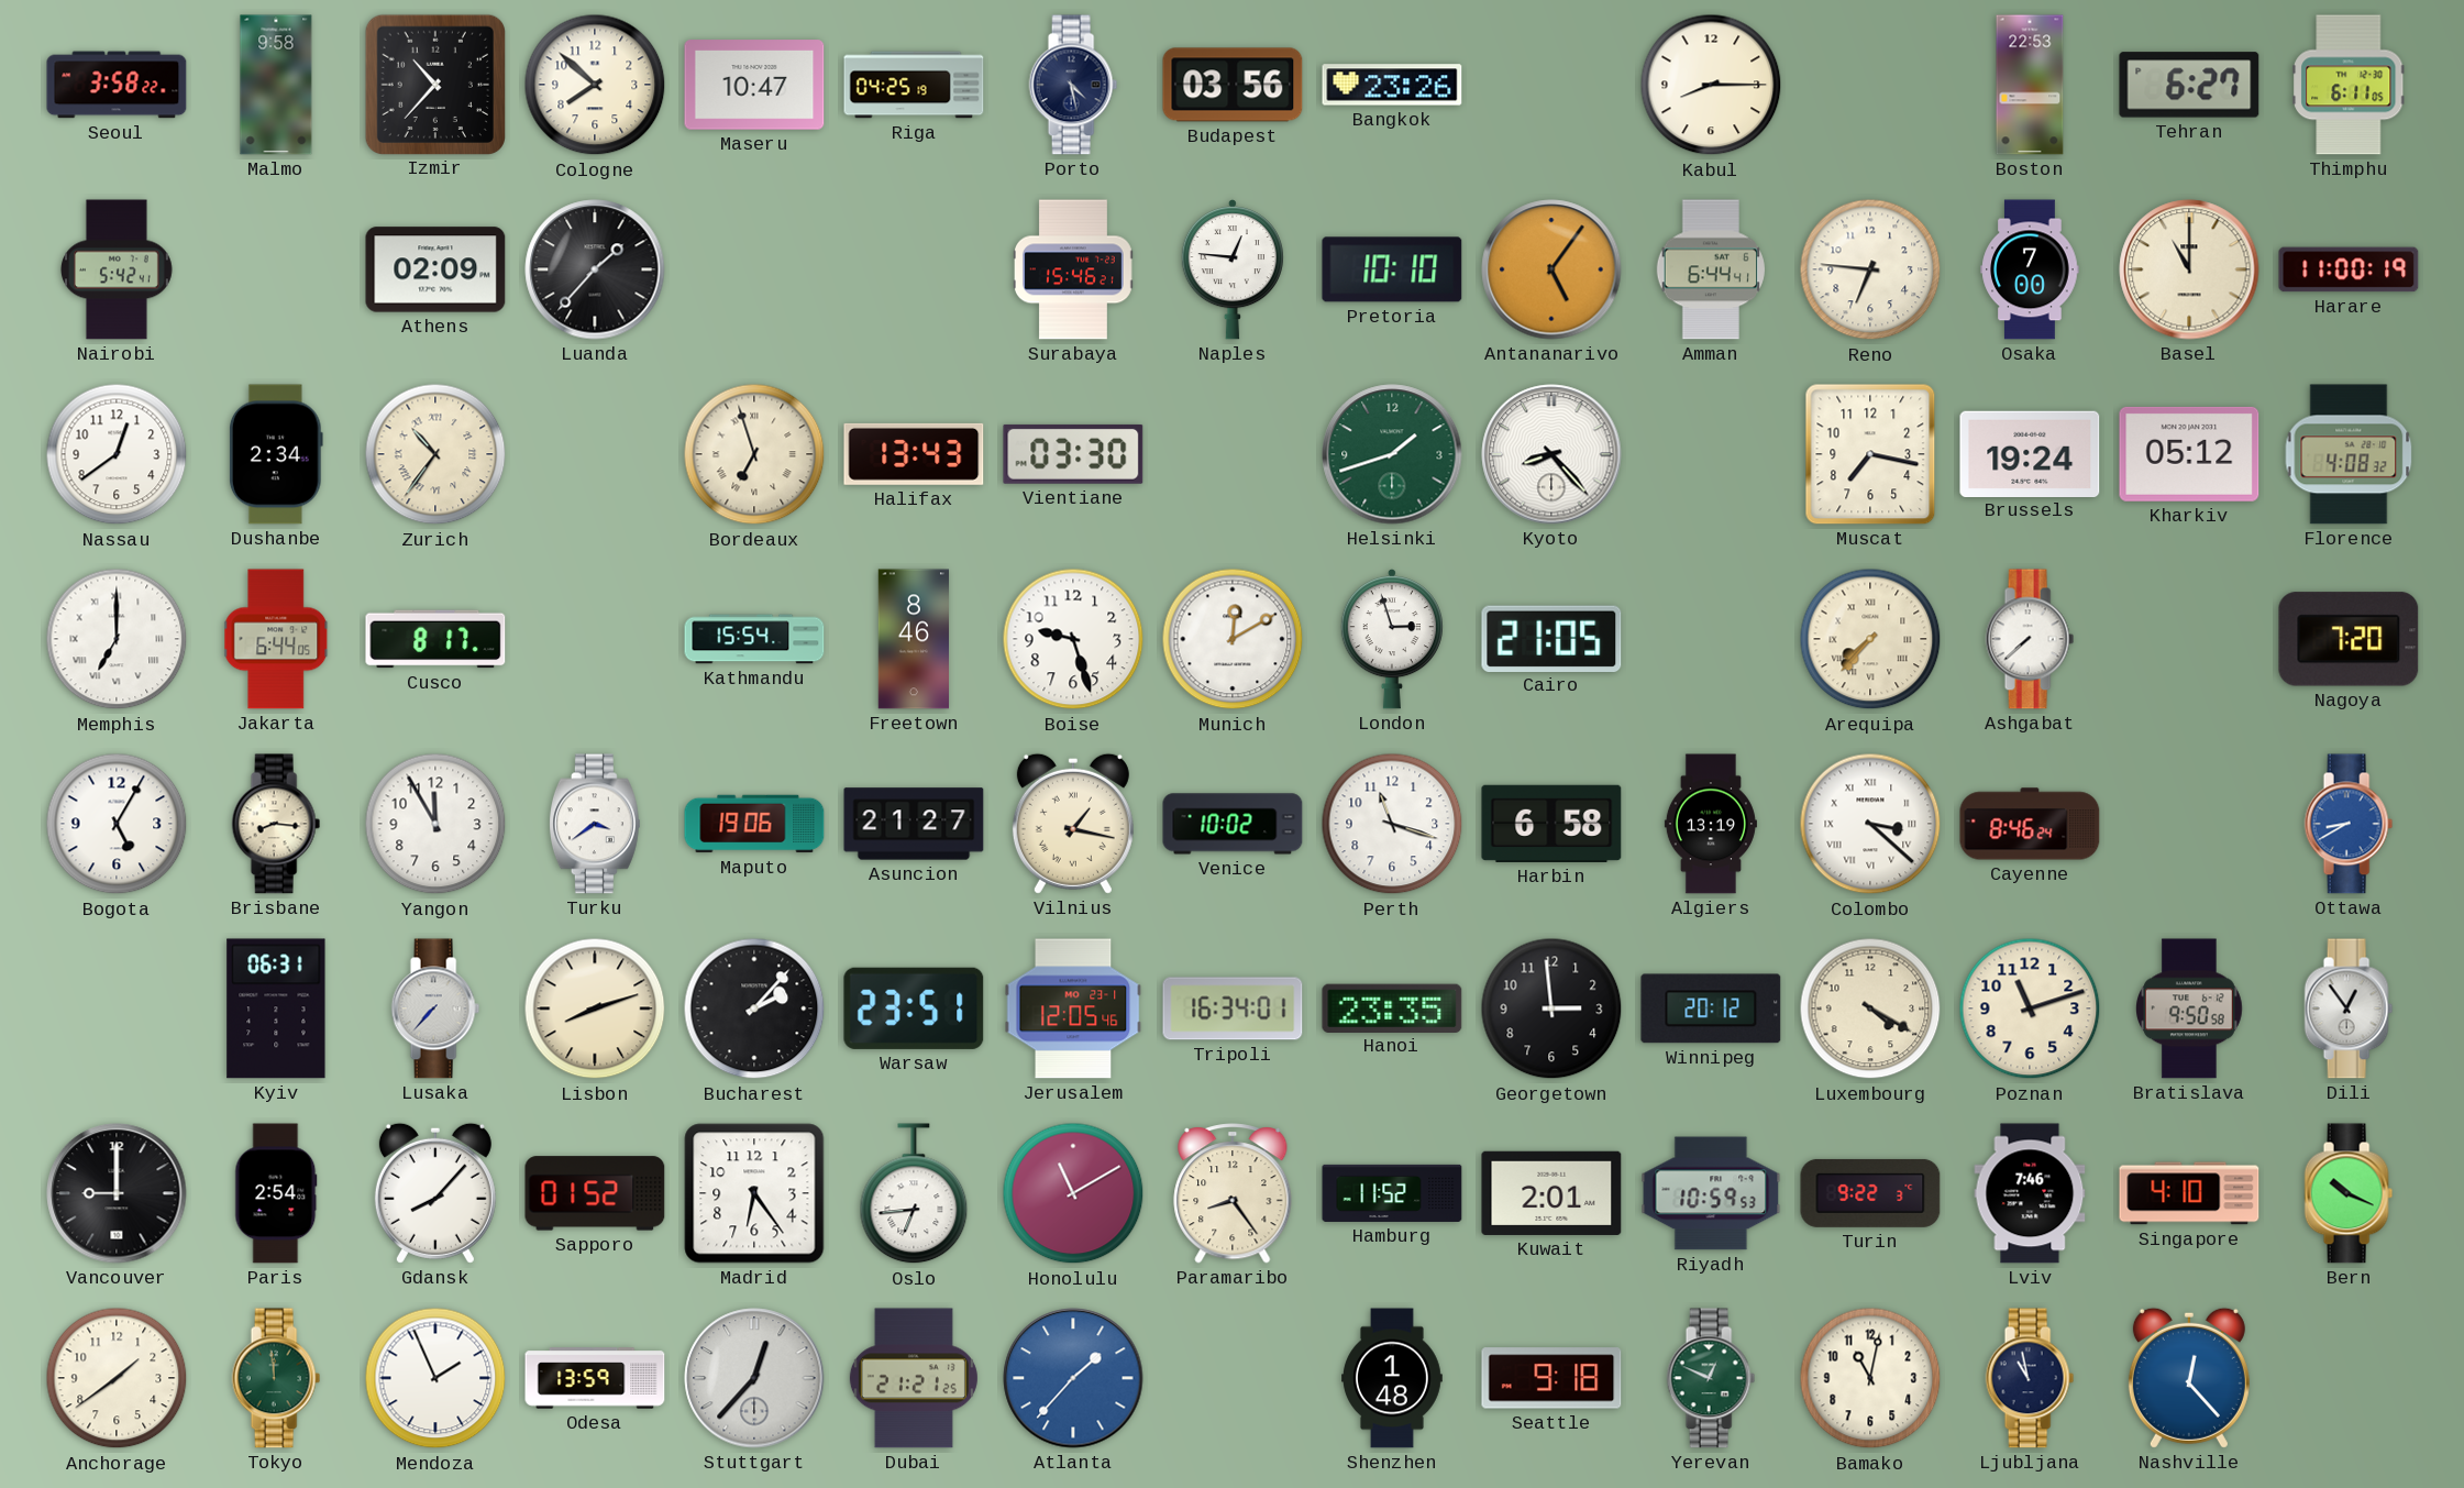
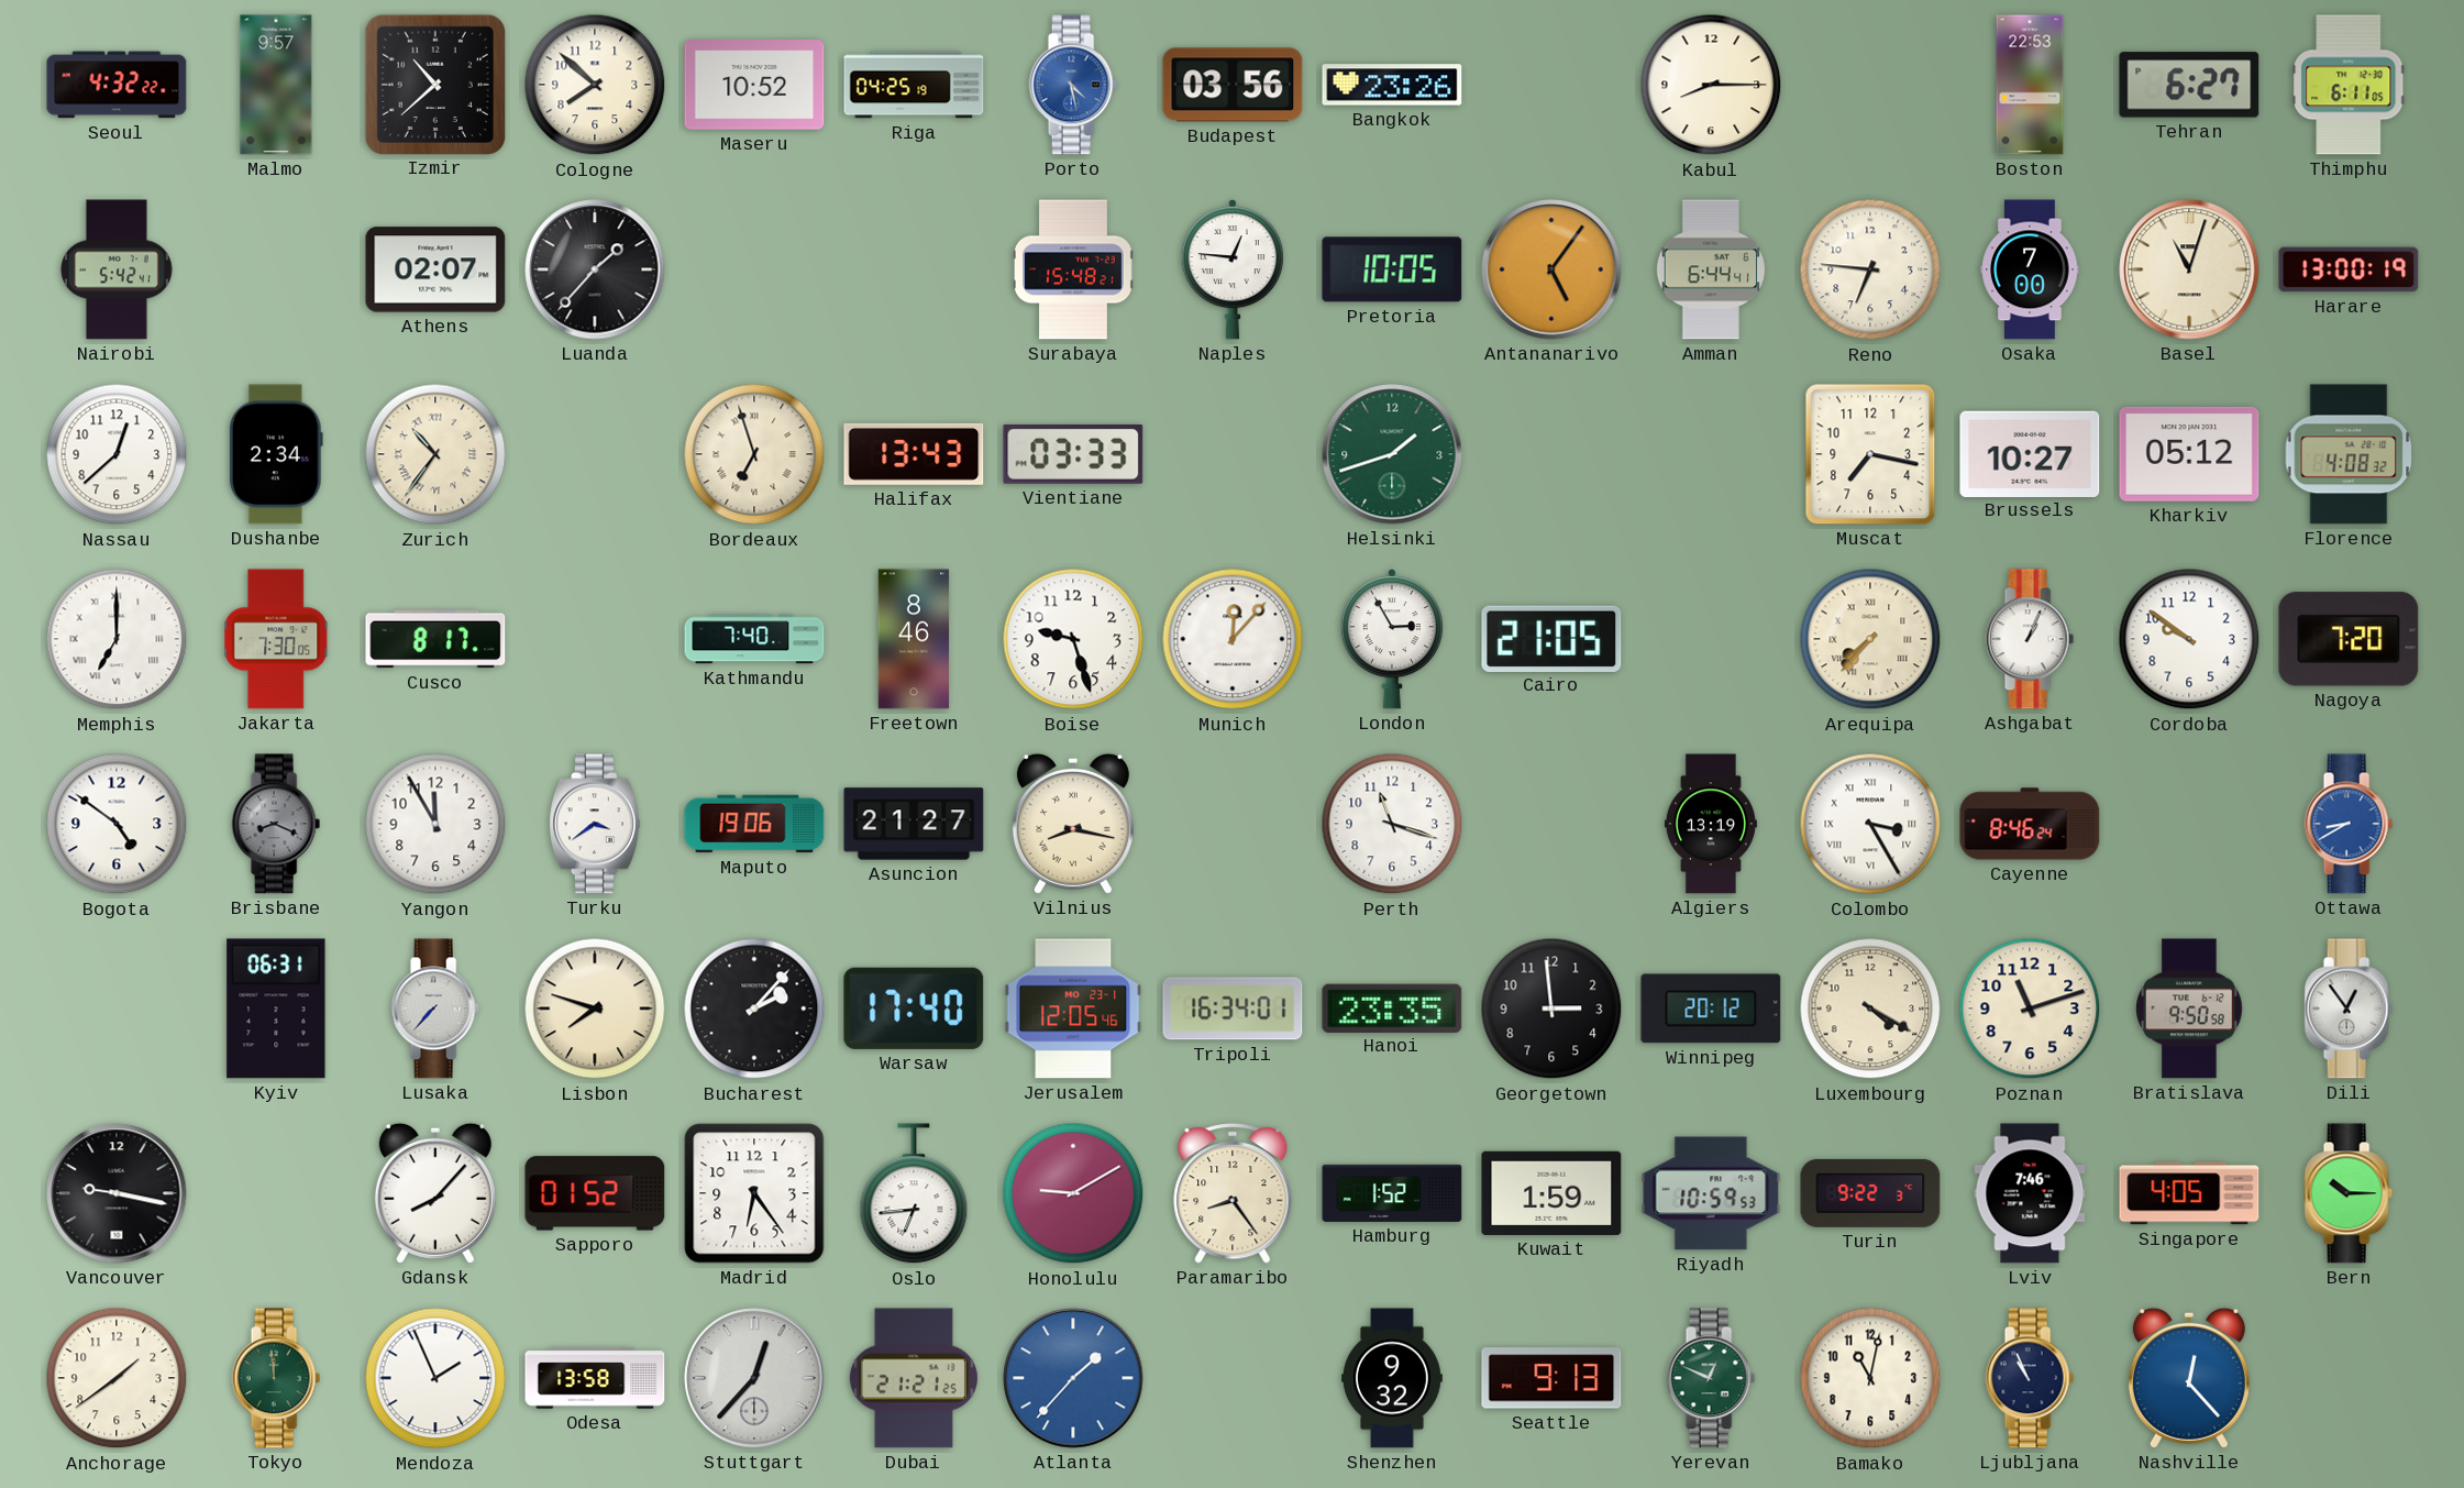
Seoul: 3:58 -> 4:32 (117, 85)
Malmo: 9:58 -> 9:57 (276, 85)
Izmir: 10:37 -> 10:38 (434, 84)
Maseru: 10:47 -> 10:52 (754, 85)
Porto dial: navy -> blue (1073, 85)
Athens: 02:09 -> 02:07 (435, 269)
Surabaya: 15:46 -> 15:48 (1074, 269)
Pretoria: 10:10 -> 10:05 (1392, 269)
Basel: 11:00 -> 11:03 (2189, 269)
Harare: 11:00 -> 13:00 (2349, 269)
Nassau: 12:39 -> 12:38 (117, 454)
Vientiane: 03:30 -> 03:33 (1073, 454)
Kyoto: 8:23 -> none (1551, 454)
Brussels: 19:24 -> 10:27 (2030, 453)
Jakarta: 6:44 -> 7:30 (277, 639)
Kathmandu: 15:54 -> 7:40 (754, 639)
Munich: 12:10 -> 12:07 (1233, 639)
London: 2:57 -> 2:55 (1392, 640)
Ashgabat: 7:38 -> 1:04 (2030, 639)
Cordoba: none -> 9:51 (2189, 639)
Bogota: 5:05 -> 4:51 (117, 824)
Brisbane: 8:16 -> 8:19 (276, 824)
Brisbane dial: cream -> grey (276, 824)
Vilnius: 1:17 -> 8:17 (1073, 824)
Venice: 10:02 -> none (1233, 824)
Harbin: 6:58 -> none (1551, 824)
Colombo: 3:22 -> 3:25 (1870, 824)
Lisbon: 8:12 -> 7:48 (595, 1008)
Warsaw: 23:51 -> 17:40 (914, 1008)
Vancouver: 9:00 -> 9:17 (117, 1193)
Paris: 2:54 -> none (276, 1193)
Honolulu: 11:10 -> 9:10 (1073, 1193)
Hamburg: 11:52 -> 1:52 (1392, 1193)
Kuwait: 2:01 -> 1:59 (1551, 1193)
Singapore: 4:10 -> 4:05 (2189, 1193)
Bern: 10:19 -> 10:15 (2349, 1193)
Odesa: 13:59 -> 13:58 (595, 1378)
Shenzhen: 1:48 -> 9:32 (1393, 1378)
Seattle: 9:18 -> 9:13 (1551, 1378)
Ljubljana: 10:58 -> 10:56 (2030, 1378)
